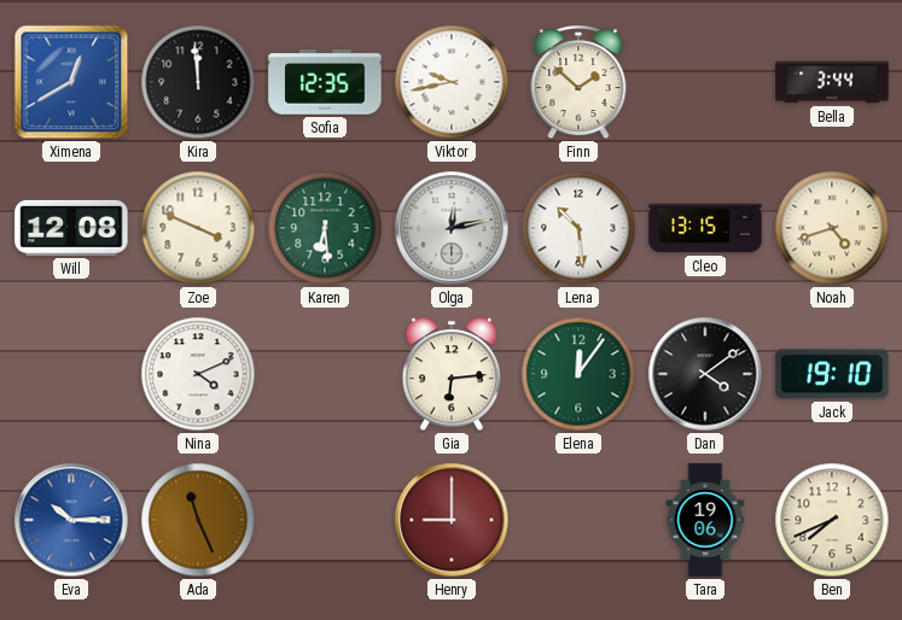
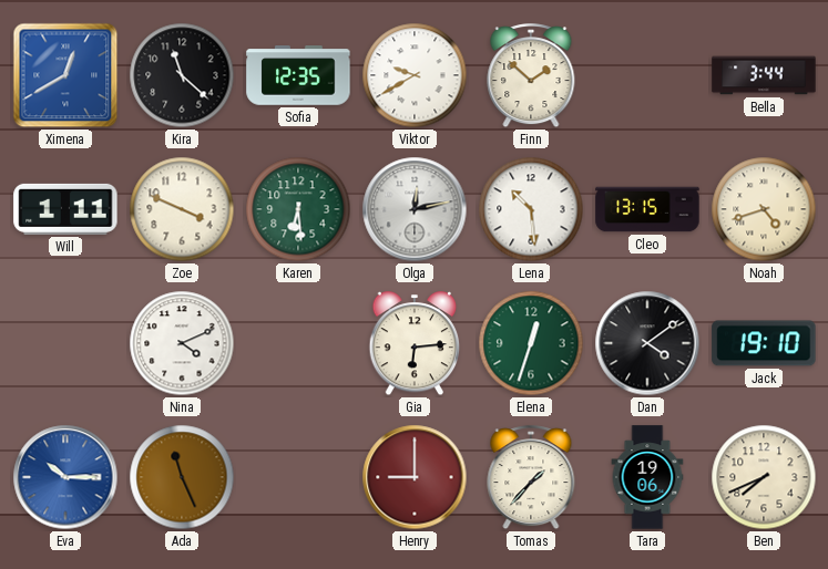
Kira: 11:59 -> 11:22 (182, 75)
Viktor: 9:43 -> 9:40 (415, 75)
Will: 12:08 -> 1:11 (65, 209)
Elena: 12:06 -> 12:33 (531, 343)
Tomas: none -> 1:37 (531, 478)
